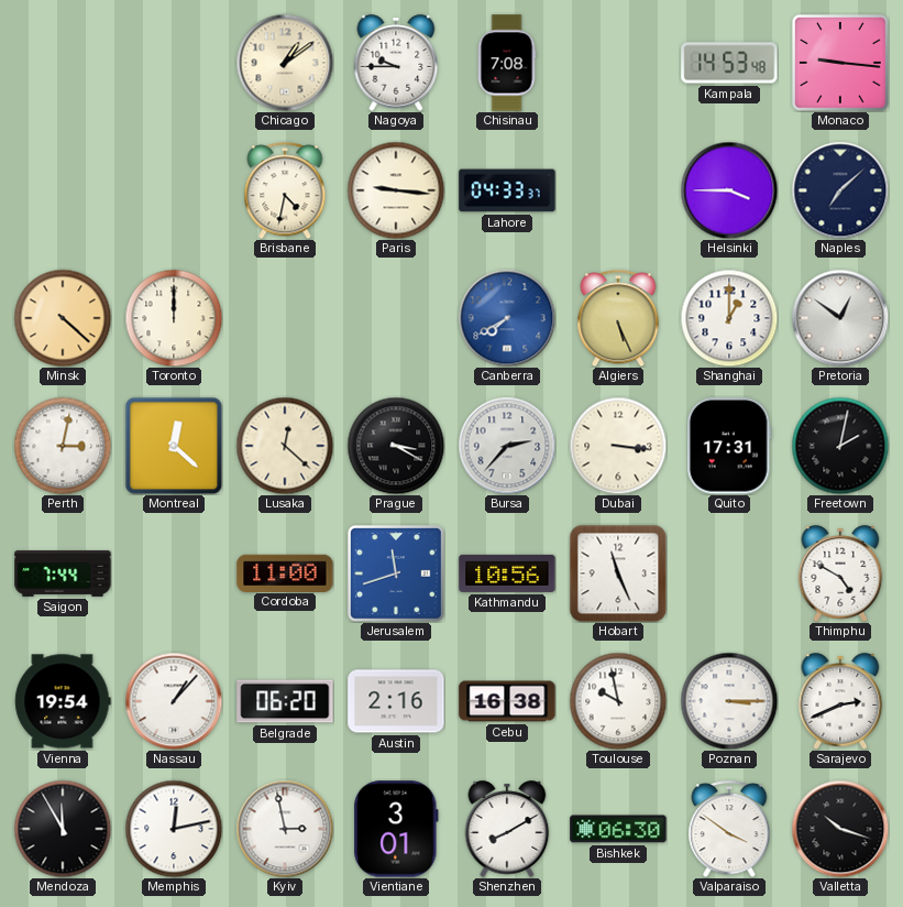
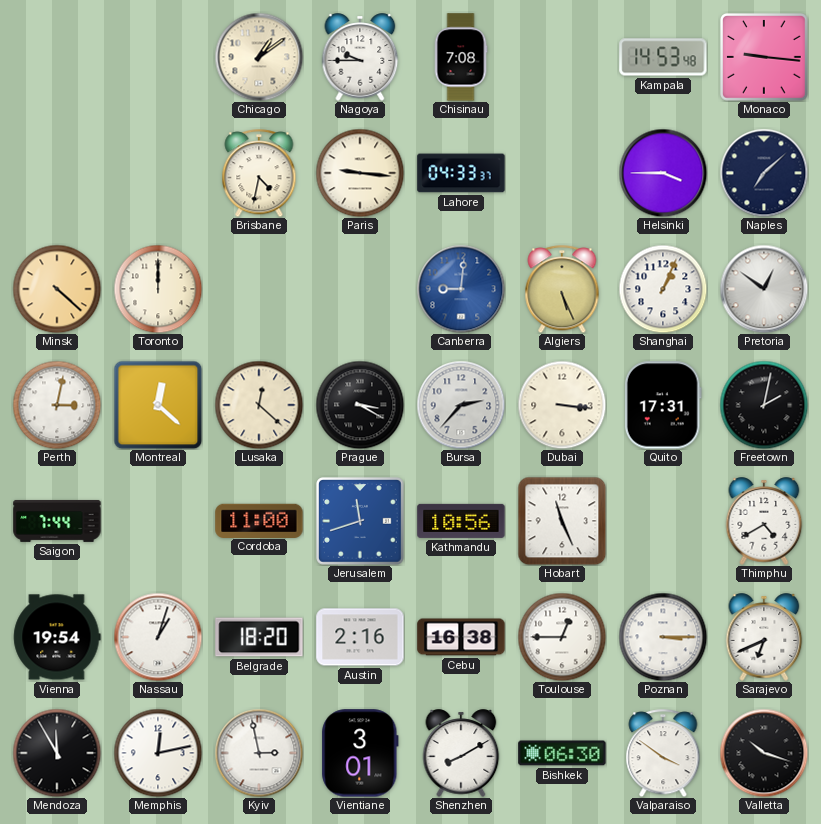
Canberra: 7:40 -> 9:01 (461, 289)
Shanghai: 1:00 -> 1:04 (663, 289)
Thimphu: 4:50 -> 4:40 (764, 521)
Nassau: 1:07 -> 1:03 (158, 637)
Belgrade: 06:20 -> 18:20 (259, 637)
Toulouse: 9:58 -> 12:45 (562, 637)
Sarajevo: 2:41 -> 6:41 (764, 637)
